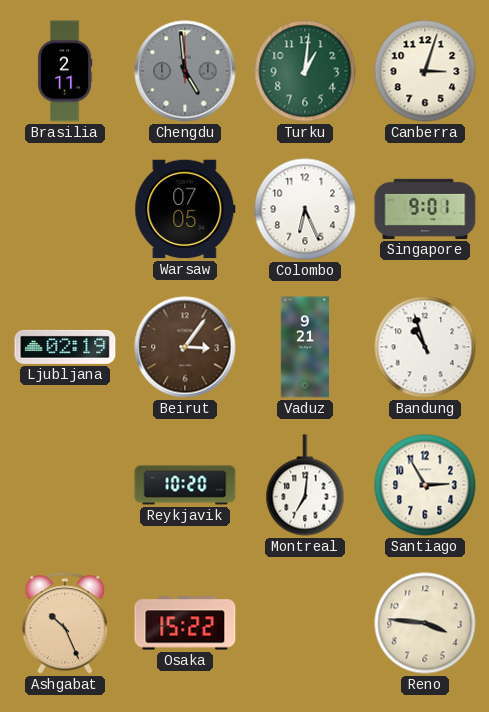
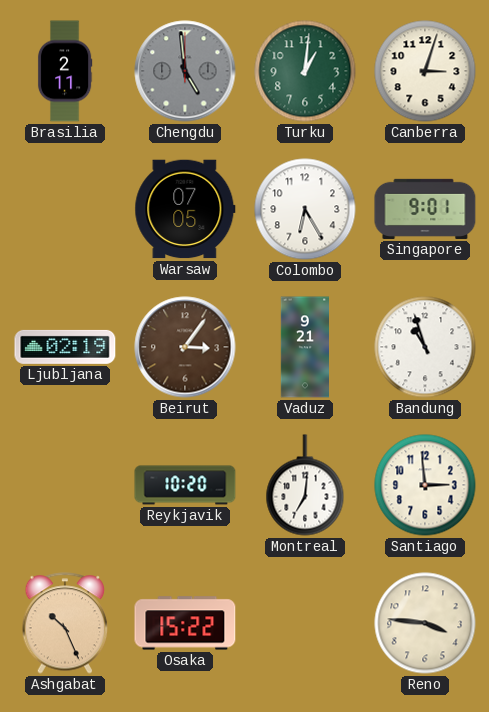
Colombo: 6:26 -> 6:25 (305, 209)
Santiago: 2:55 -> 2:59 (425, 485)
